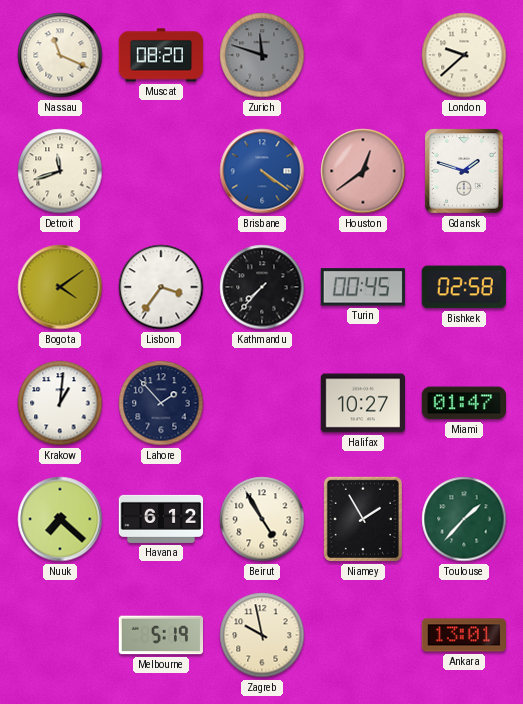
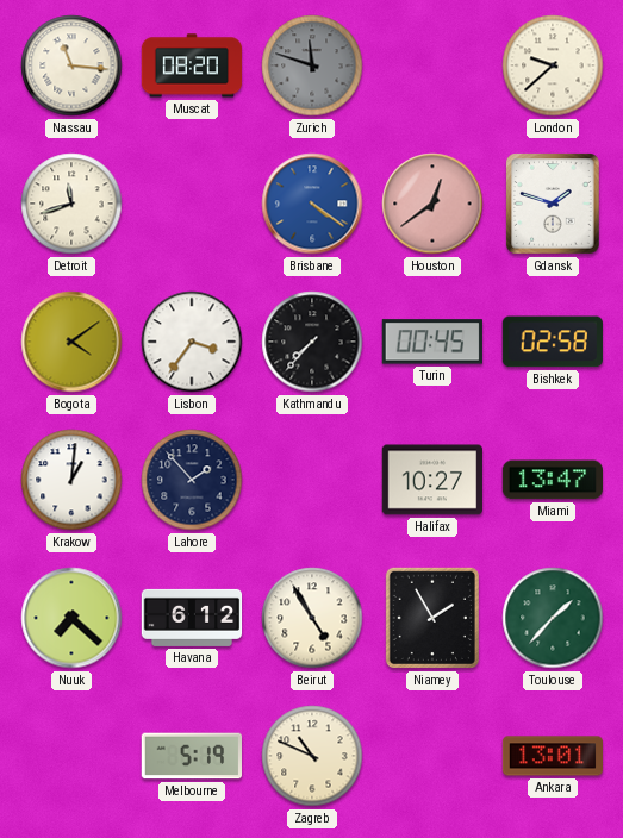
Nassau: 11:19 -> 11:16 (71, 65)
Miami: 01:47 -> 13:47 (552, 480)
Zagreb: 9:58 -> 10:49 (312, 756)
